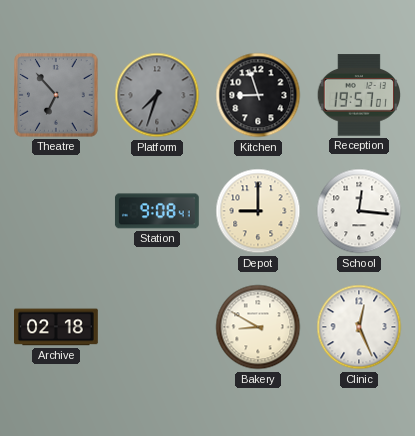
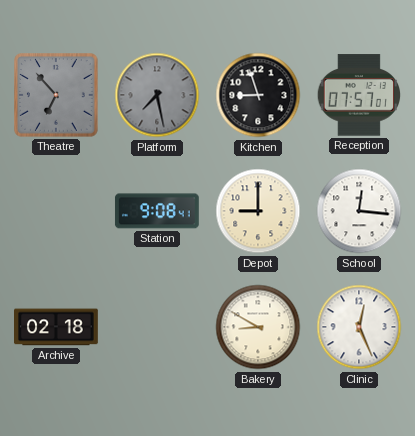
Platform: 7:33 -> 7:28 (157, 95)
Reception: 19:57 -> 07:57 (358, 95)
